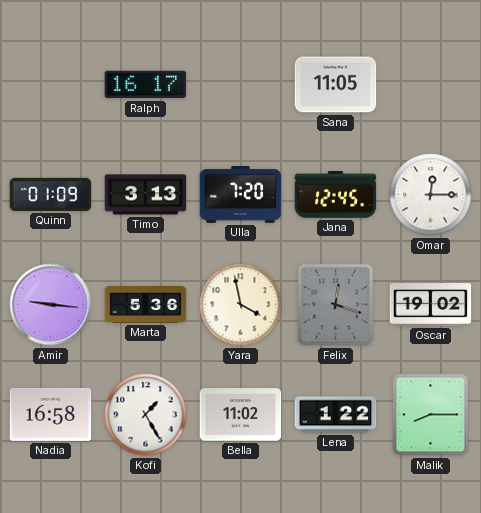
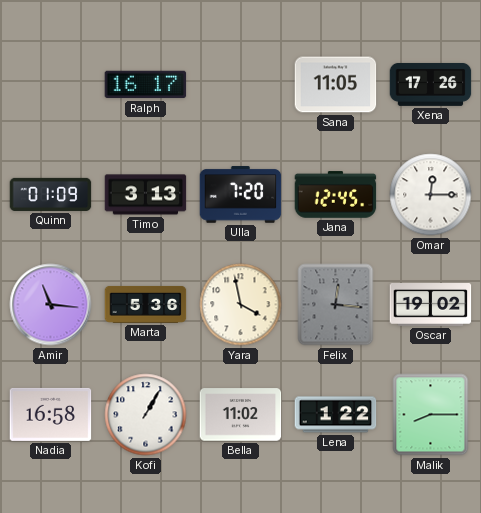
Xena: none -> 17:26 (431, 84)
Amir: 9:16 -> 11:16 (51, 305)
Felix: 12:18 -> 12:16 (336, 305)
Kofi: 1:25 -> 1:05 (146, 415)
